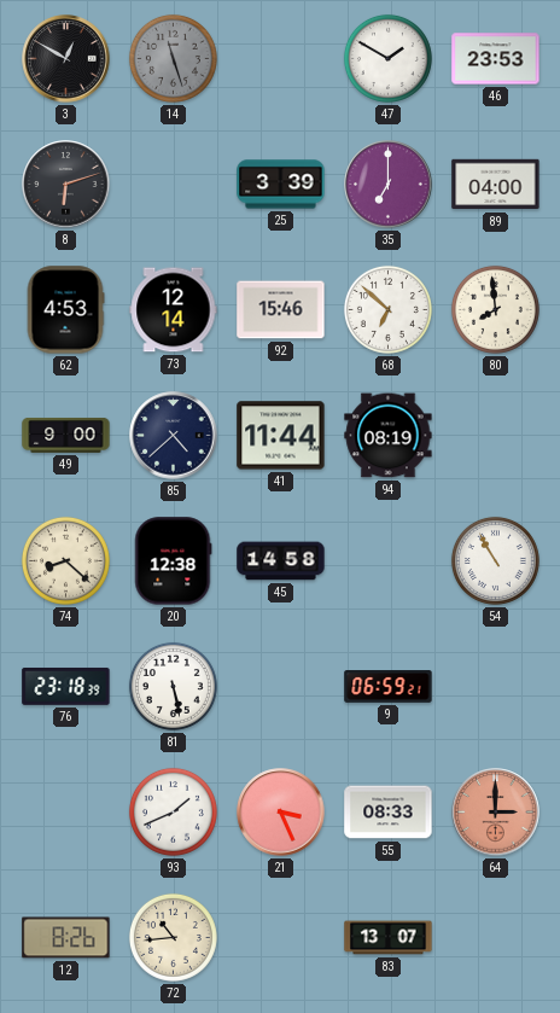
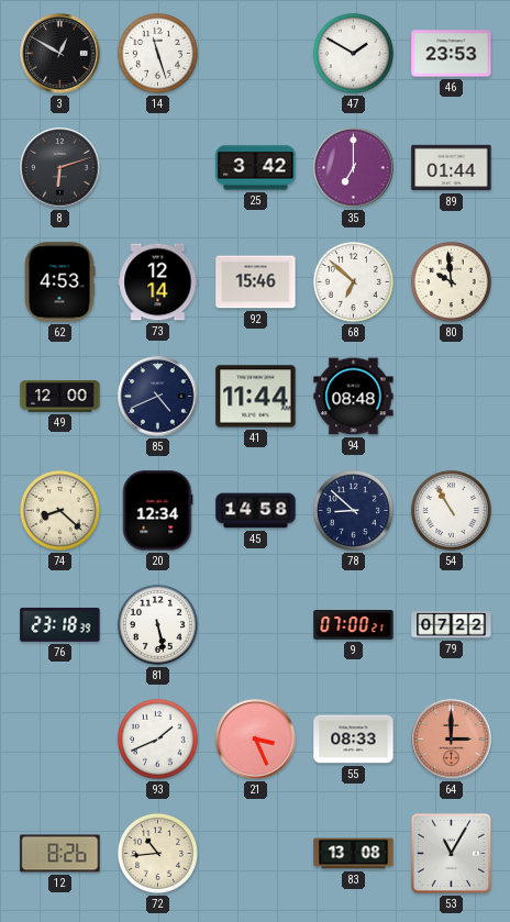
14 dial: grey -> white (157, 53)
25: 3:39 -> 3:42 (256, 168)
89: 04:00 -> 01:44 (452, 168)
80: 7:59 -> 9:59 (451, 281)
49: 9:00 -> 12:00 (60, 397)
85: 4:38 -> 4:41 (158, 397)
94: 08:19 -> 08:48 (354, 397)
20: 12:38 -> 12:34 (158, 511)
78: none -> 8:52 (353, 510)
9: 06:59 -> 07:00 (354, 625)
79: none -> 07:22 (452, 625)
83: 13:07 -> 13:08 (354, 854)
53: none -> 11:05 (451, 853)
